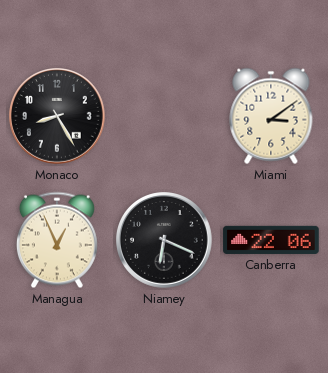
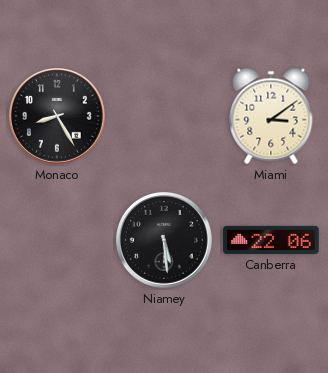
Managua: 12:56 -> none (57, 240)
Niamey: 6:19 -> 5:29 (165, 241)
